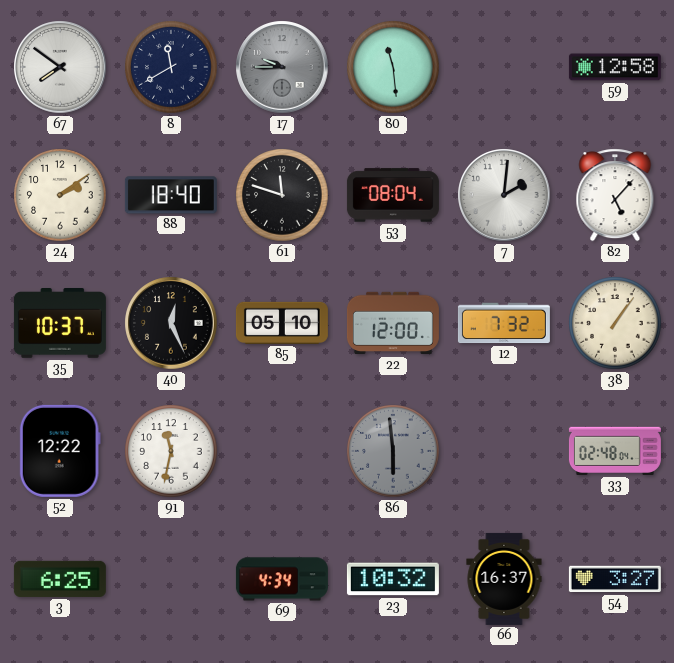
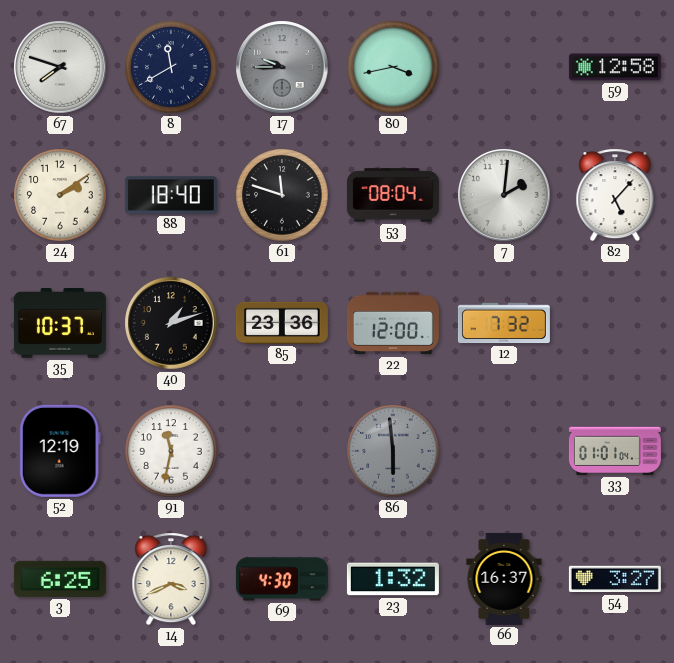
67: 7:51 -> 7:48 (60, 67)
80: 11:29 -> 3:43 (393, 67)
40: 12:26 -> 1:12 (171, 323)
85: 05:10 -> 23:36 (282, 323)
38: 1:06 -> none (615, 323)
52: 12:22 -> 12:19 (60, 451)
33: 02:48 -> 01:01 (615, 451)
14: none -> 3:41 (171, 579)
69: 4:34 -> 4:30 (282, 579)
23: 10:32 -> 1:32 (393, 579)
